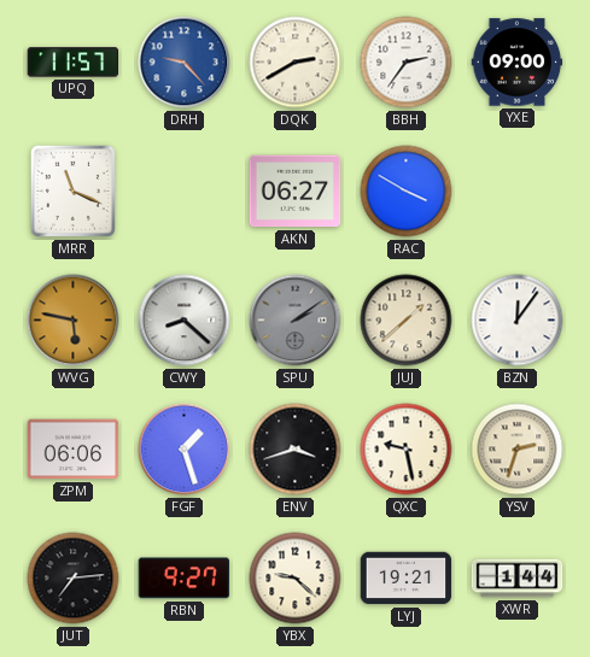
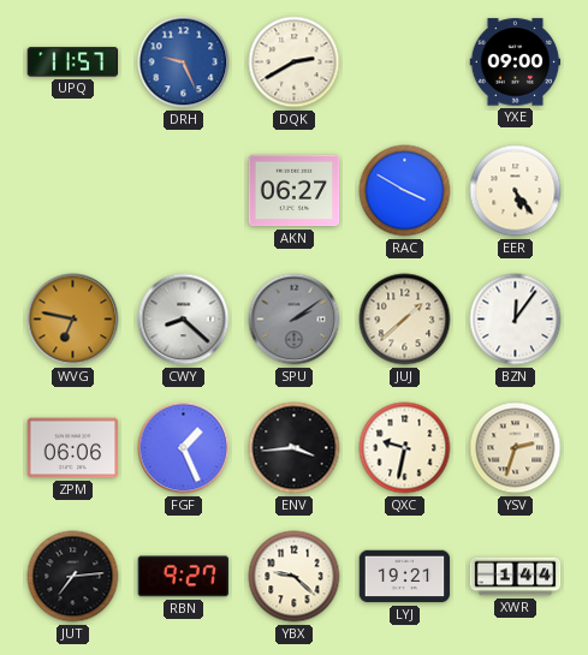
DRH: 9:23 -> 9:26 (184, 62)
BBH: 2:36 -> none (407, 63)
MRR: 11:19 -> none (72, 190)
EER: none -> 5:24 (516, 191)
WVG: 5:47 -> 6:47 (73, 320)
FGF: 1:27 -> 1:26 (184, 448)
ENV: 3:42 -> 3:44 (295, 448)
QXC: 9:28 -> 9:32 (405, 448)
